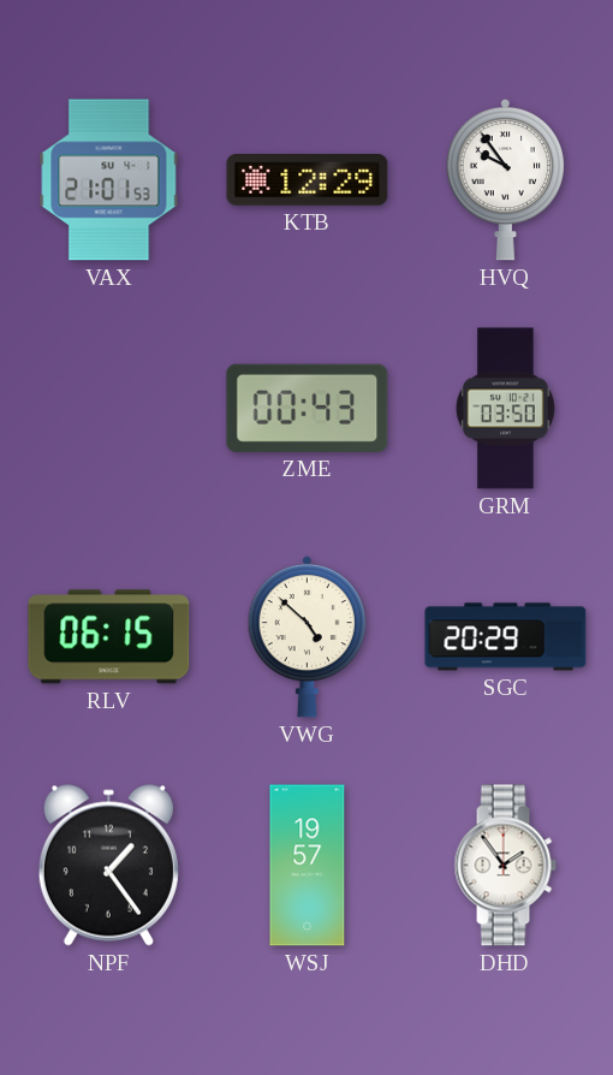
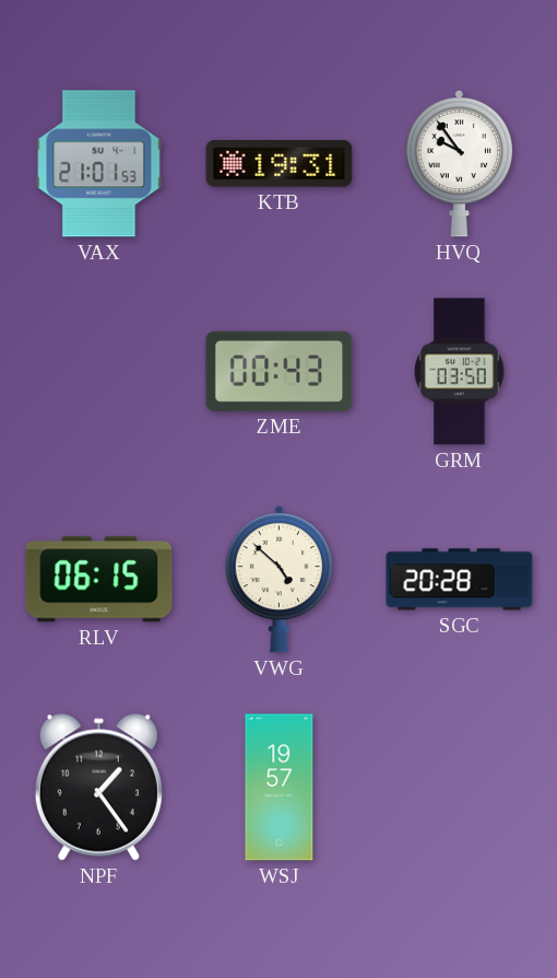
KTB: 12:29 -> 19:31 (280, 164)
SGC: 20:29 -> 20:28 (460, 580)
DHD: 1:54 -> none (505, 866)
